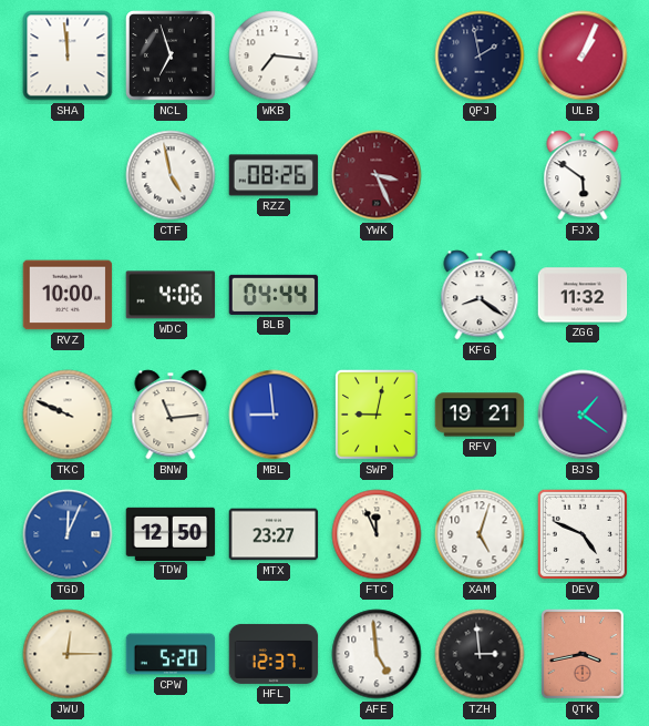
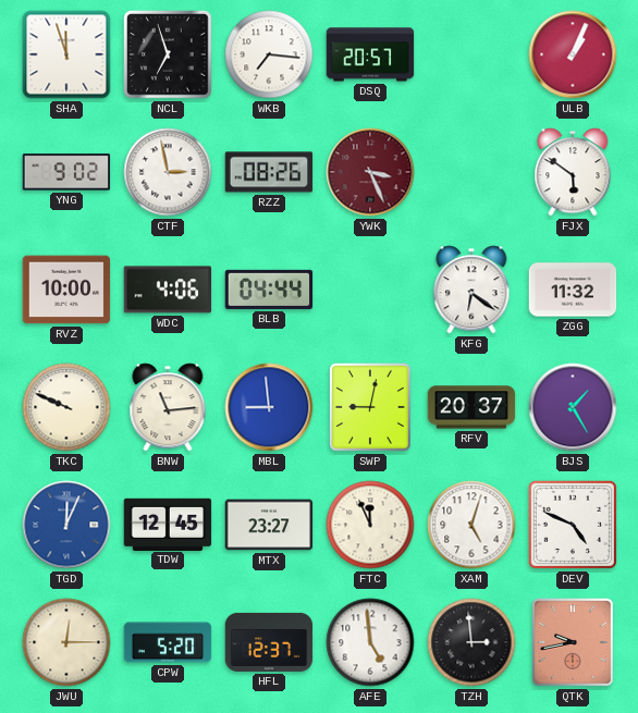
SHA: 11:59 -> 11:57 (66, 54)
DSQ: none -> 20:57 (370, 54)
QPJ: 1:58 -> none (480, 55)
YNG: none -> 9:02 (66, 172)
CTF: 4:58 -> 2:58 (168, 172)
KFG: 8:21 -> 6:21 (471, 290)
RFV: 19:21 -> 20:37 (471, 407)
BJS: 1:21 -> 1:25 (573, 407)
TDW: 12:50 -> 12:45 (168, 524)
QTK: 3:43 -> 9:43 (573, 643)
